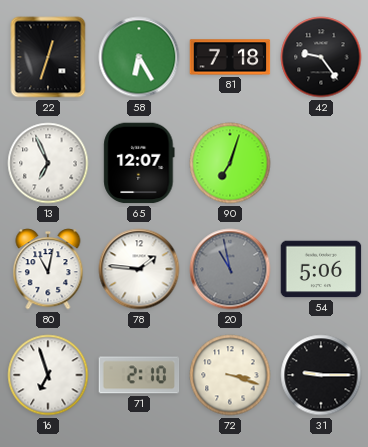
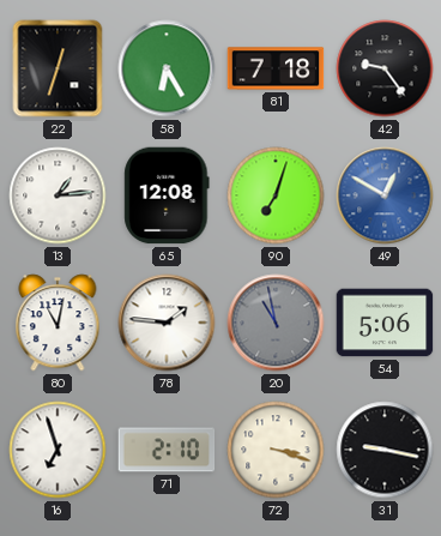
13: 6:56 -> 1:14 (58, 195)
65: 12:07 -> 12:08 (167, 195)
49: none -> 12:50 (385, 195)
31: 9:15 -> 9:17 (385, 450)
